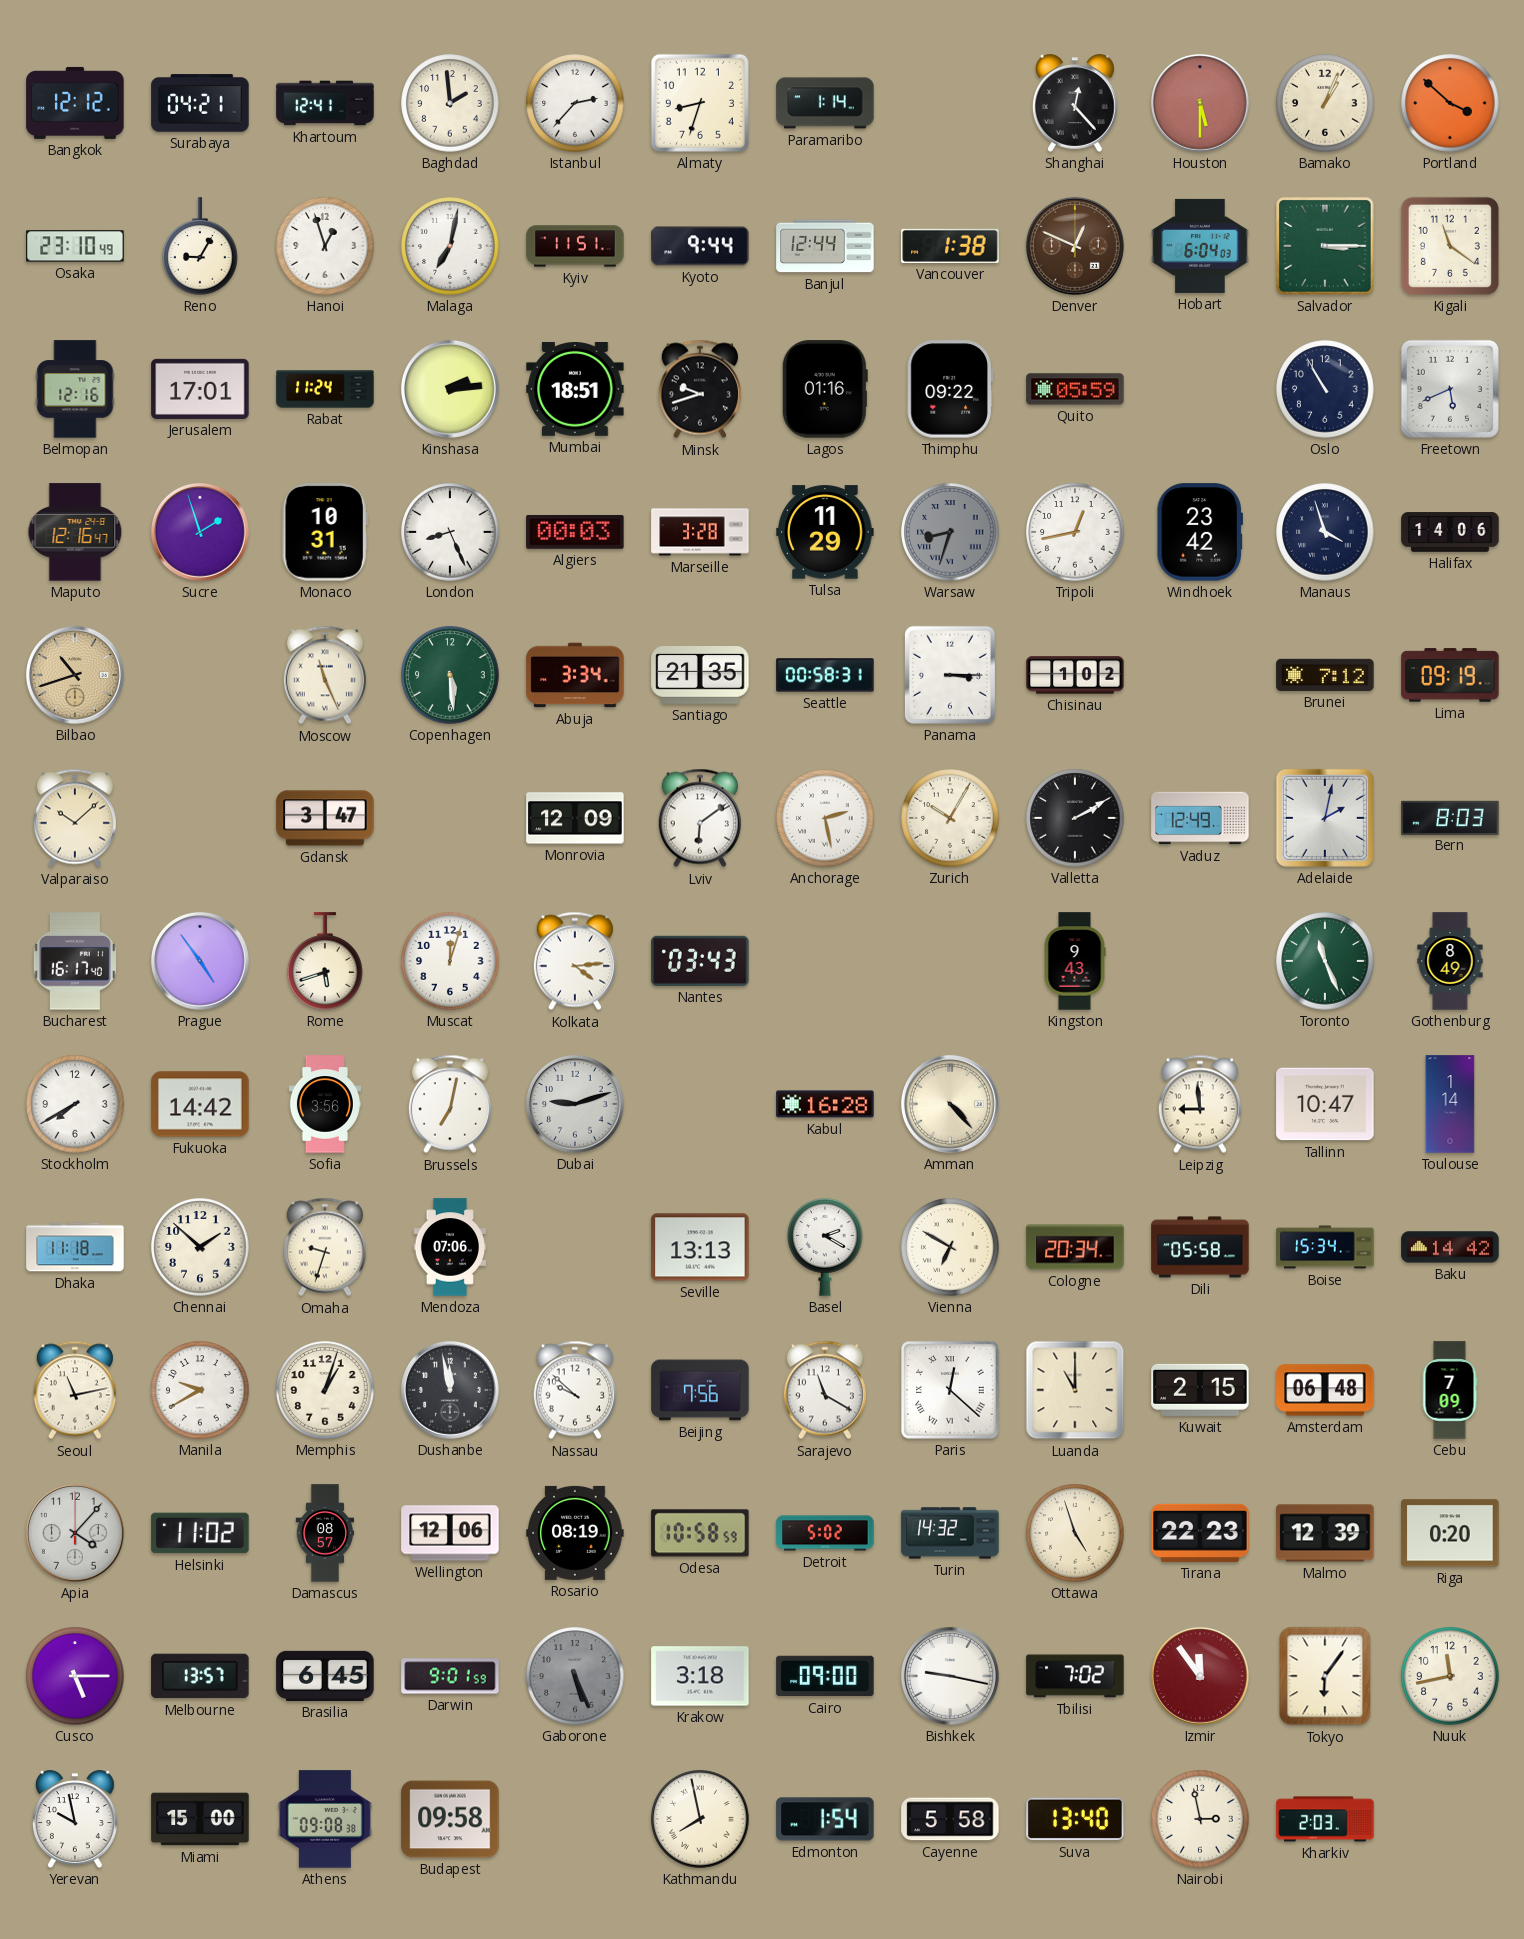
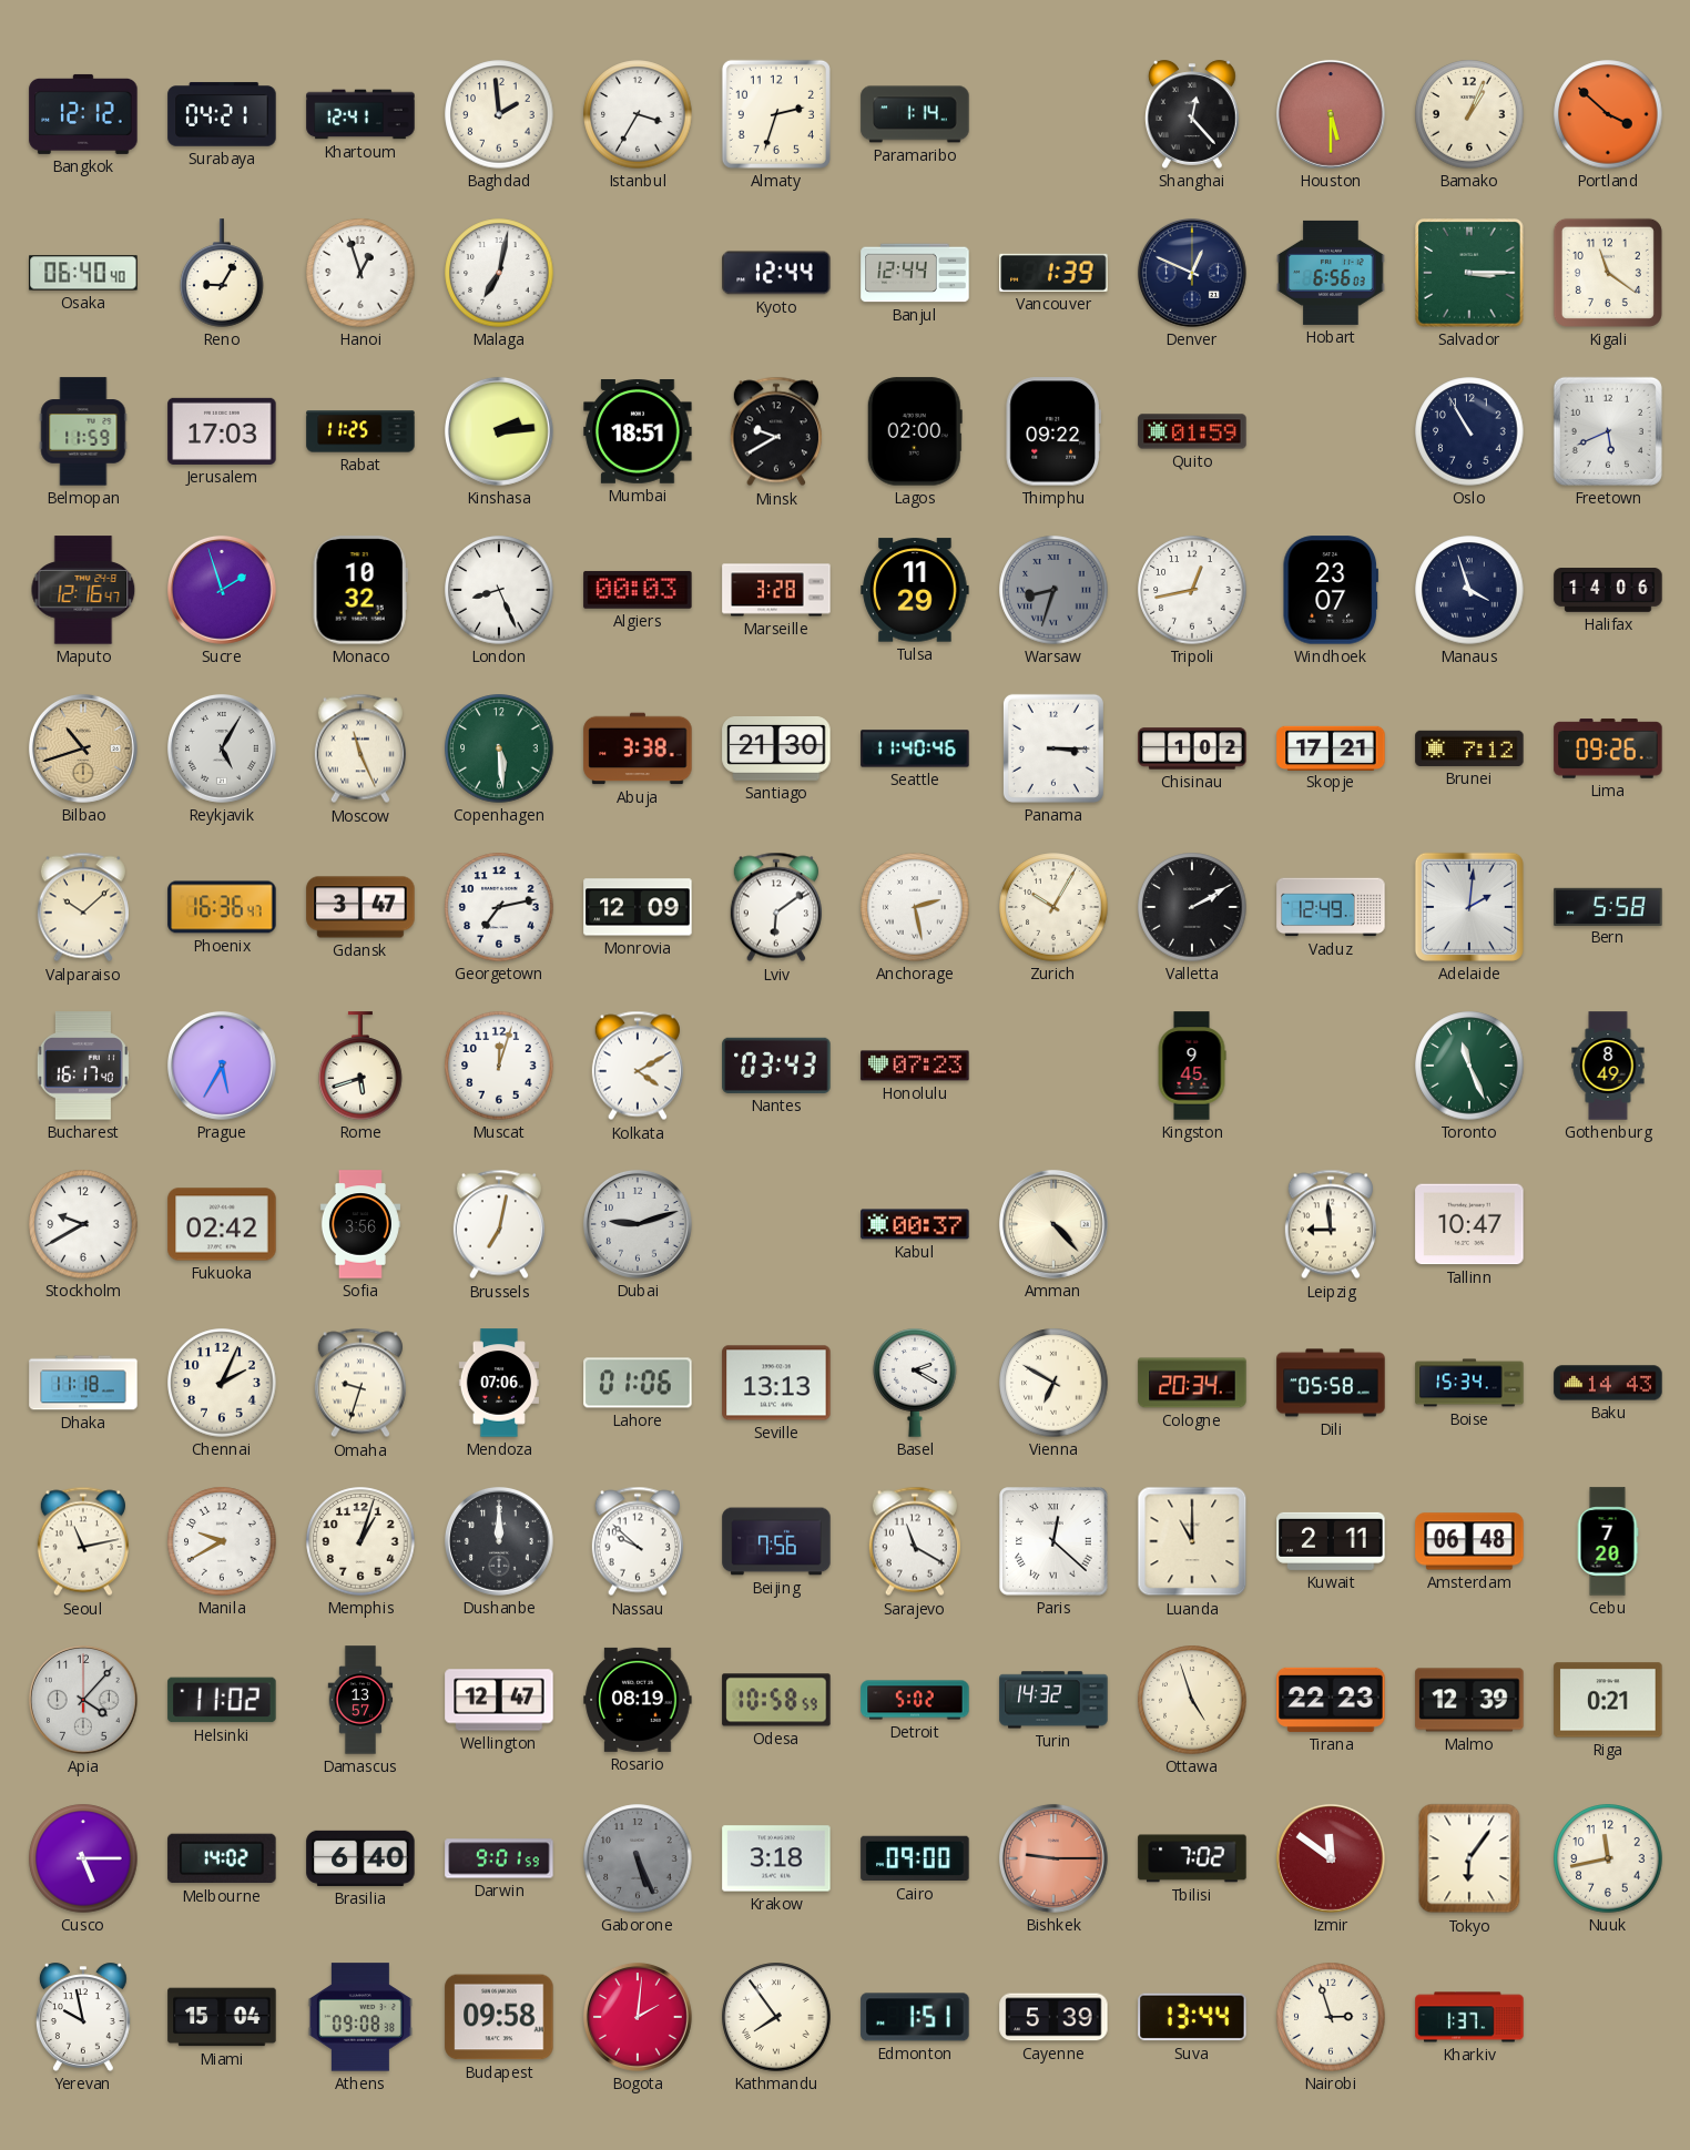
Istanbul: 2:37 -> 3:35 (638, 114)
Almaty: 8:33 -> 2:33 (776, 114)
Osaka: 23:10 -> 06:40 (83, 273)
Kyiv: 11:51 -> none (575, 246)
Kyoto: 9:44 -> 12:44 (776, 273)
Vancouver: 1:38 -> 1:39 (1053, 273)
Denver dial: brown -> navy (1192, 273)
Hobart: 6:04 -> 6:56 (1331, 273)
Belmopan: 12:16 -> 11:59 (83, 431)
Jerusalem: 17:01 -> 17:03 (222, 431)
Rabat: 11:24 -> 11:25 (360, 431)
Minsk: 9:42 -> 9:40 (776, 431)
Lagos: 01:16 -> 02:00 (915, 431)
Quito: 05:59 -> 01:59 (1192, 431)
Monaco: 10:31 -> 10:32 (360, 590)
Windhoek: 23:42 -> 23:07 (1330, 590)
Reykjavik: none -> 5:05 (222, 748)
Abuja: 3:34 -> 3:38 (638, 748)
Santiago: 21:35 -> 21:30 (776, 750)
Seattle: 00:58 -> 11:40 (915, 748)
Skopje: none -> 17:21 (1331, 747)
Lima: 09:19 -> 09:26 (1608, 748)
Phoenix: none -> 16:36 (222, 907)
Georgetown: none -> 7:13 (499, 907)
Adelaide: 2:02 -> 2:01 (1469, 907)
Bern: 8:03 -> 5:58 (1608, 906)
Prague: 4:54 -> 5:35 (222, 1066)
Kolkata: 4:14 -> 4:10 (638, 1066)
Honolulu: none -> 07:23 (915, 1066)
Kingston: 9:43 -> 9:45 (1192, 1066)
Stockholm: 7:40 -> 9:40 (83, 1224)
Fukuoka: 14:42 -> 02:42 (222, 1224)
Kabul: 16:28 -> 00:37 (915, 1224)
Toulouse: 1:14 -> none (1450, 1104)
Chennai: 1:52 -> 2:04 (222, 1383)
Lahore: none -> 01:06 (638, 1383)
Baku: 14:42 -> 14:43 (1608, 1383)
Dushanbe: 11:58 -> 12:00 (499, 1541)
Kuwait: 2:15 -> 2:11 (1331, 1541)
Cebu: 7:09 -> 7:20 (1608, 1541)
Damascus: 08:57 -> 13:57 (360, 1700)
Wellington: 12:06 -> 12:47 (499, 1700)
Riga: 0:20 -> 0:21 (1608, 1700)
Melbourne: 13:57 -> 14:02 (222, 1858)
Brasilia: 6:45 -> 6:40 (360, 1858)
Bishkek: 9:17 -> 9:15 (1053, 1858)
Bishkek dial: white -> salmon (1053, 1858)
Izmir: 11:54 -> 11:51 (1331, 1858)
Miami: 15:00 -> 15:04 (222, 2017)
Bogota: none -> 2:01 (638, 2017)
Kathmandu: 7:58 -> 7:54 (776, 2017)
Edmonton: 1:54 -> 1:51 (915, 2017)
Cayenne: 5:58 -> 5:39 (1053, 2017)
Suva: 13:40 -> 13:44 (1192, 2017)
Nairobi: 2:58 -> 2:57 (1331, 2017)
Kharkiv: 2:03 -> 1:37 (1469, 2017)
